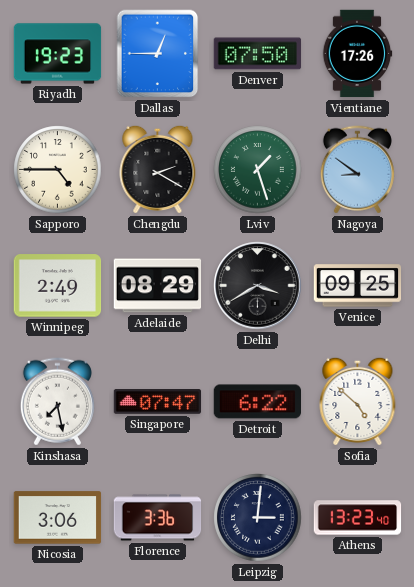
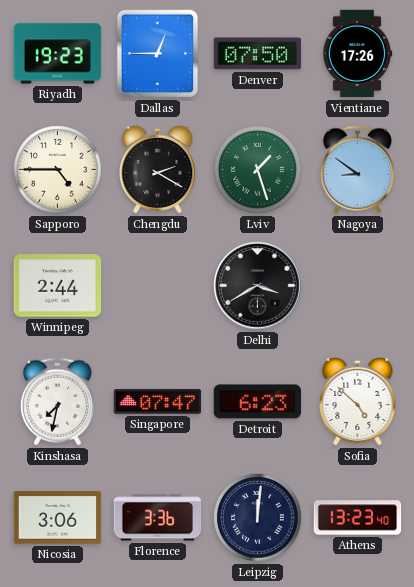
Winnipeg: 2:49 -> 2:44 (58, 286)
Adelaide: 08:29 -> none (158, 286)
Venice: 09:25 -> none (358, 286)
Kinshasa: 7:28 -> 7:32 (57, 402)
Detroit: 6:22 -> 6:23 (257, 402)
Leipzig: 3:01 -> 12:01 (258, 518)
